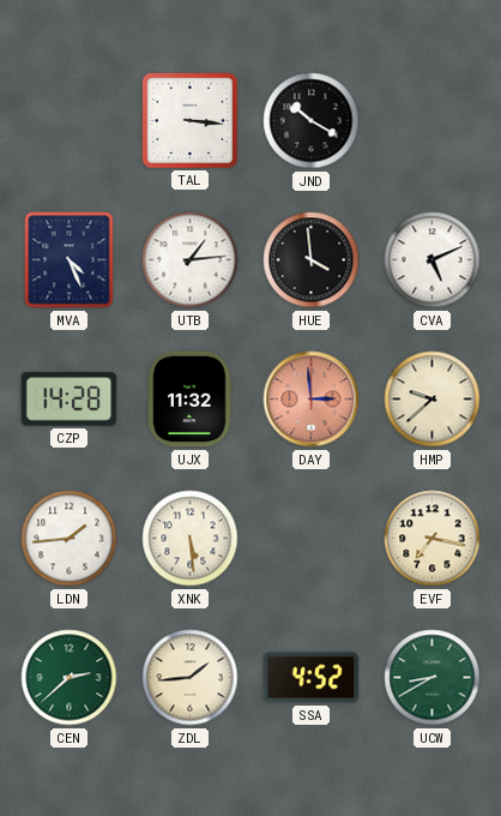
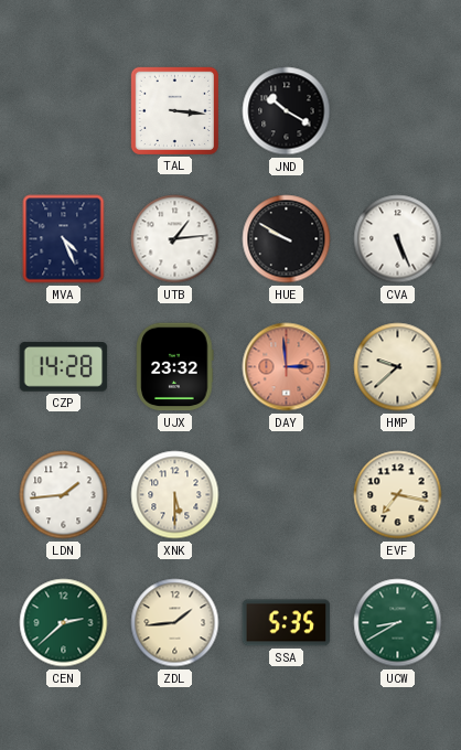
HUE: 3:59 -> 9:50 (287, 239)
CVA: 5:11 -> 5:26 (398, 239)
UJX: 11:32 -> 23:32 (175, 367)
XNK: 5:29 -> 5:30 (175, 495)
SSA: 4:52 -> 5:35 (287, 623)
